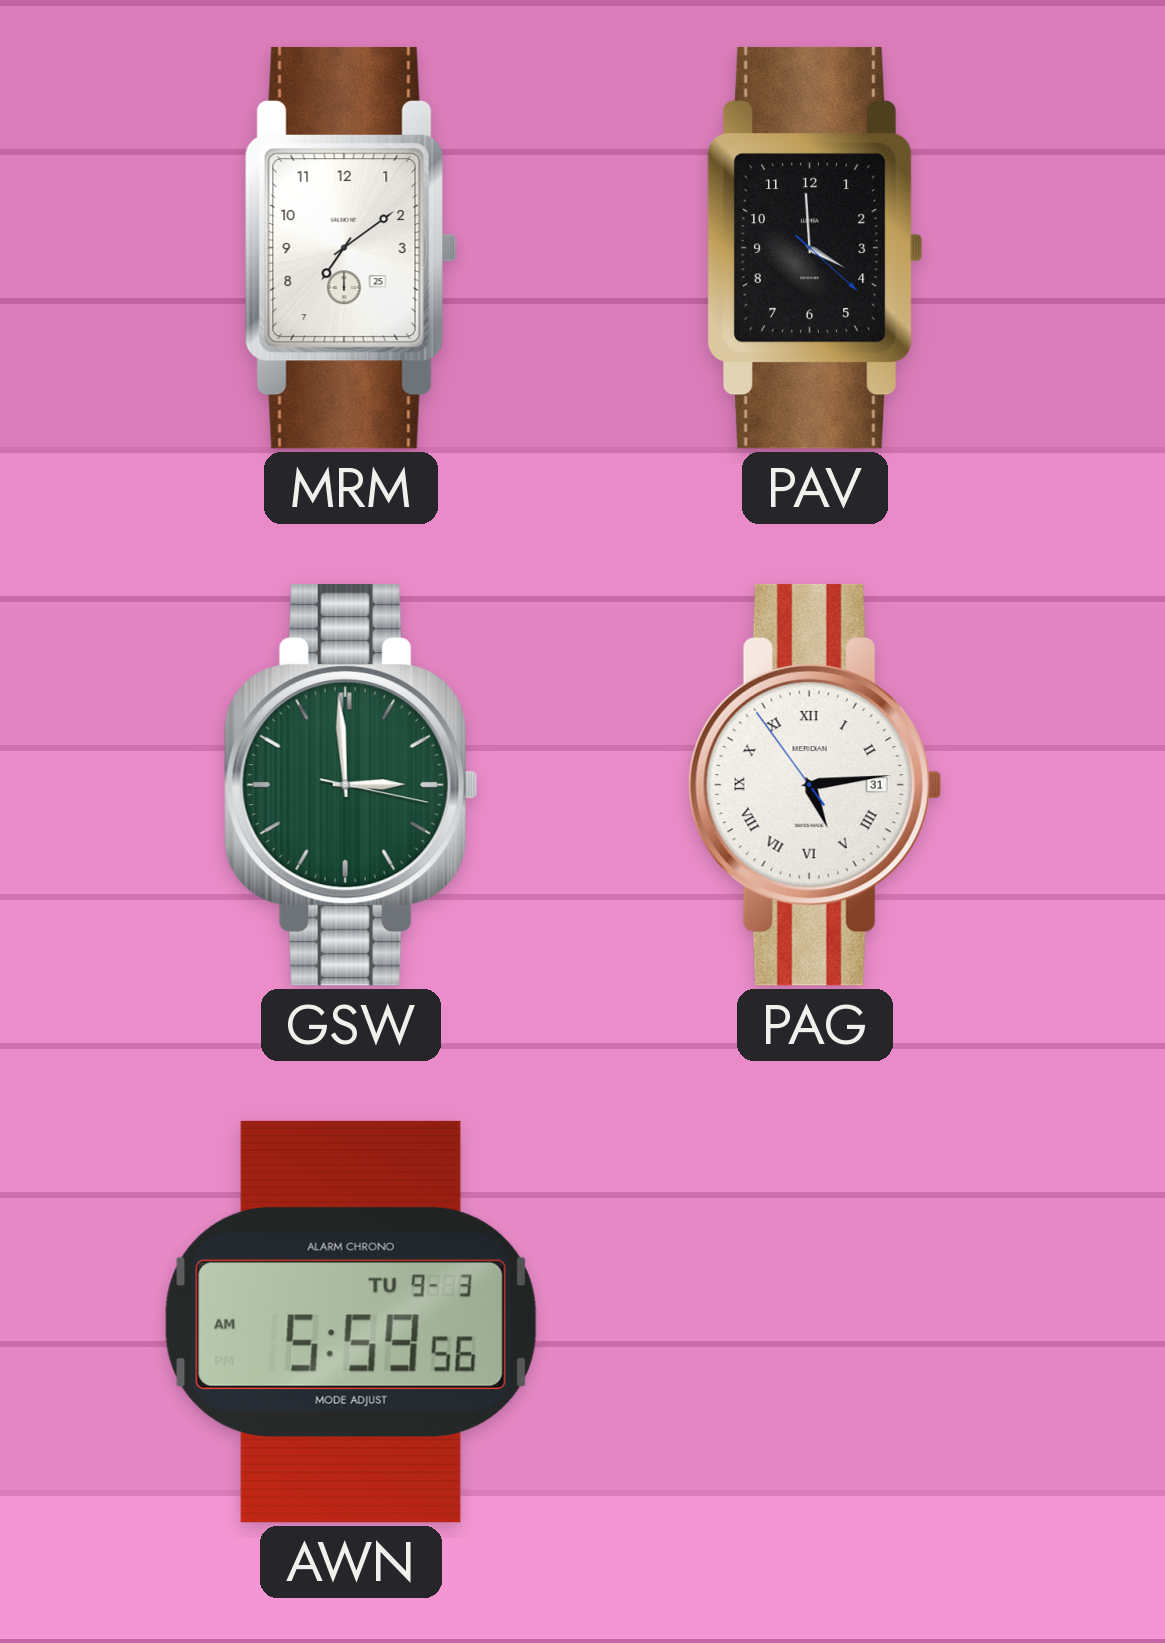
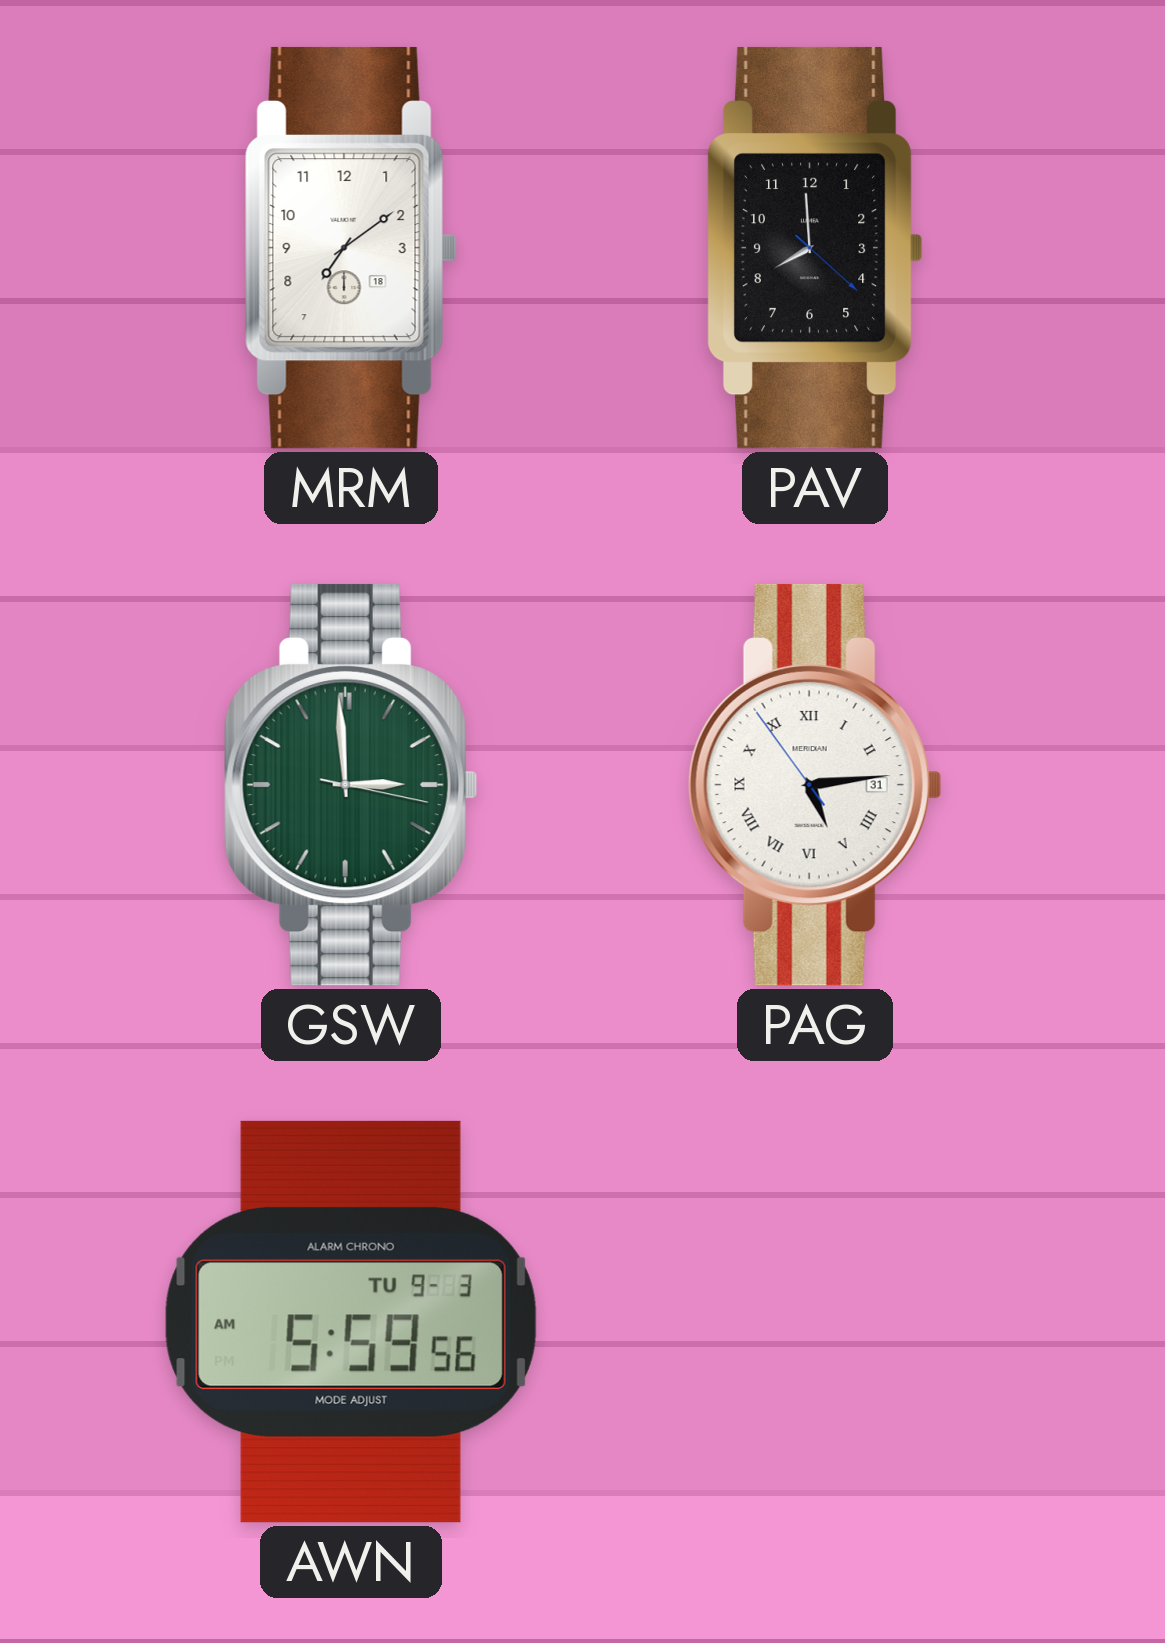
MRM date: 25 -> 18 (351, 248)
PAV: 3:59 -> 7:59 (815, 248)
